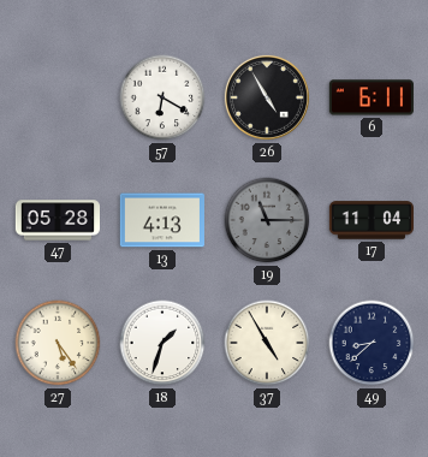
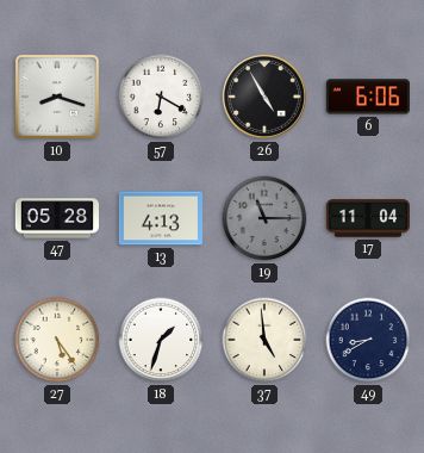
10: none -> 8:18 (57, 97)
6: 6:11 -> 6:06 (368, 97)
37: 4:55 -> 4:59 (264, 340)
49: 8:38 -> 8:40 (368, 340)
